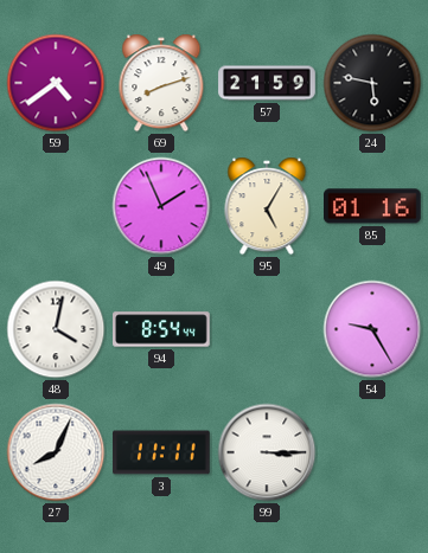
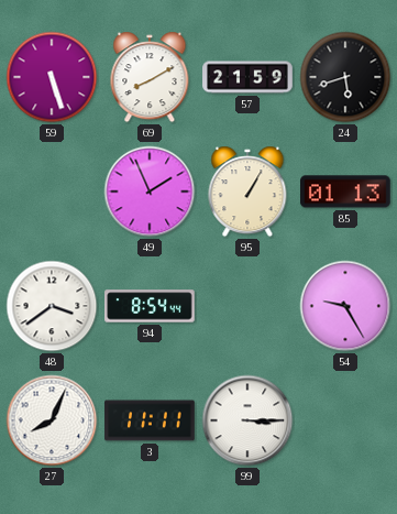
59: 4:39 -> 5:27 (52, 77)
69: 8:12 -> 8:10 (150, 77)
24: 5:47 -> 5:42 (345, 77)
95: 5:05 -> 1:05 (247, 192)
85: 01:16 -> 01:13 (346, 192)
48: 4:02 -> 3:39 (52, 306)
